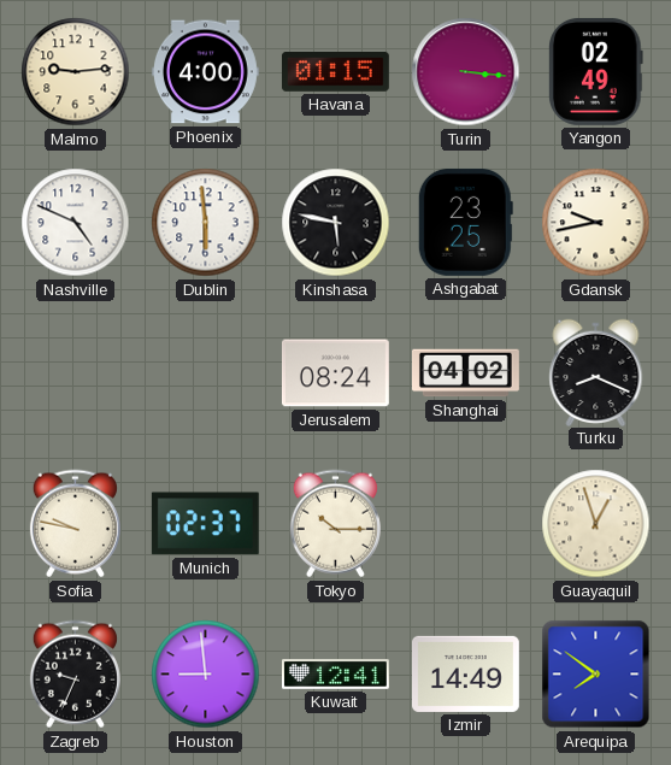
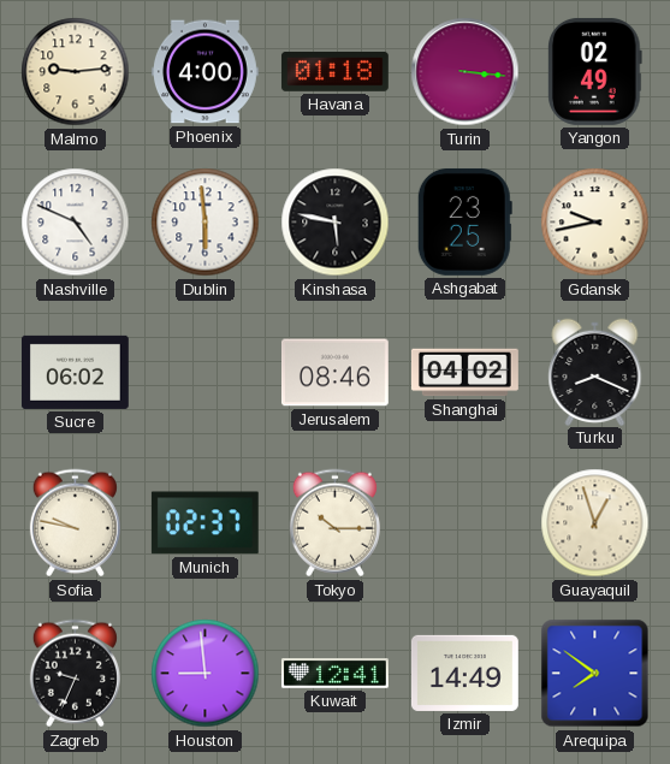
Havana: 01:15 -> 01:18 (334, 71)
Sucre: none -> 06:02 (75, 372)
Jerusalem: 08:24 -> 08:46 (334, 373)
